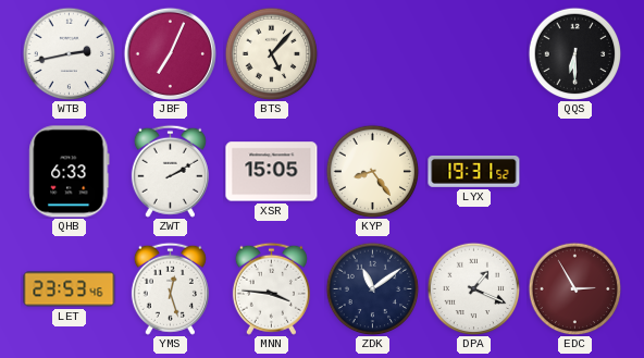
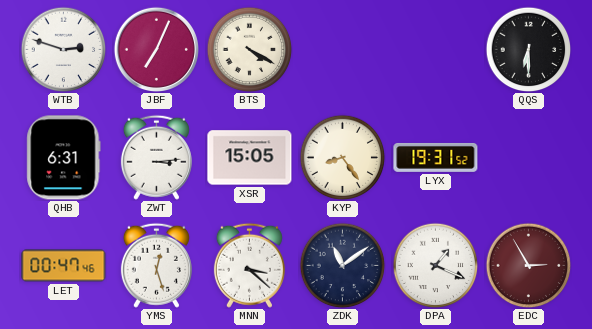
WTB: 2:43 -> 2:48 (63, 49)
BTS: 5:07 -> 4:20 (249, 49)
QHB: 6:33 -> 6:31 (64, 158)
ZWT: 2:10 -> 3:14 (156, 157)
LET: 23:53 -> 00:47 (64, 266)
MNN: 3:46 -> 3:22 (249, 265)
